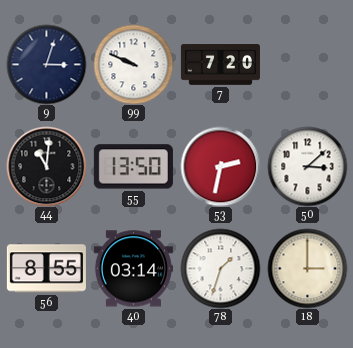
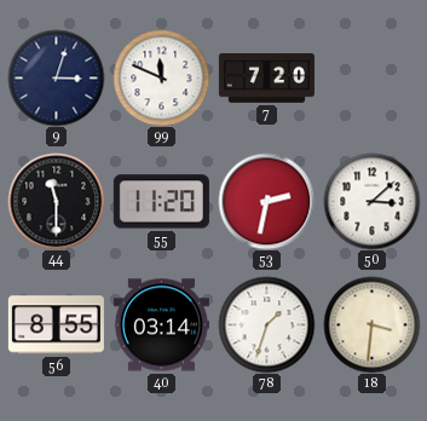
99: 9:49 -> 11:49 (161, 77)
44: 11:01 -> 11:30 (56, 201)
55: 13:50 -> 11:20 (161, 202)
18: 3:00 -> 3:31 (371, 324)
